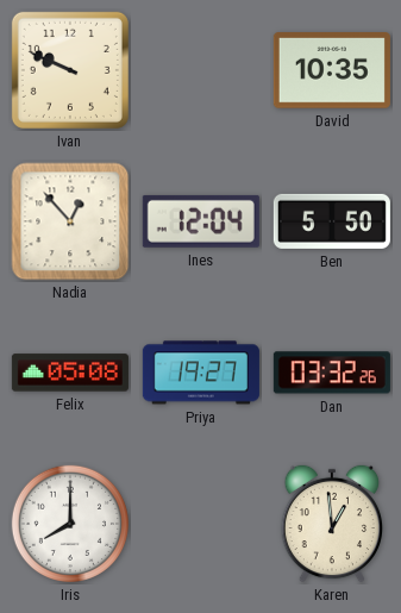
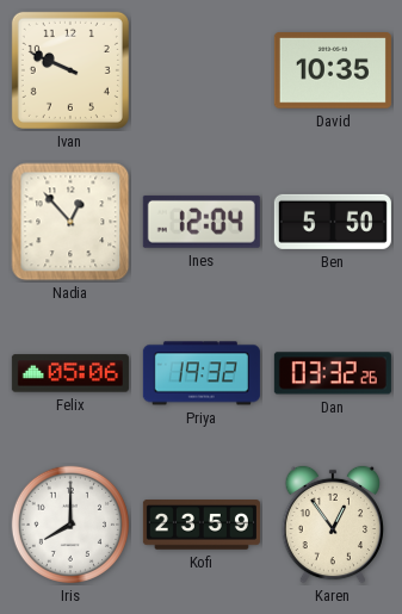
Felix: 05:08 -> 05:06 (70, 373)
Priya: 19:27 -> 19:32 (202, 373)
Kofi: none -> 23:59 (202, 525)
Karen: 12:59 -> 12:54 (332, 525)
